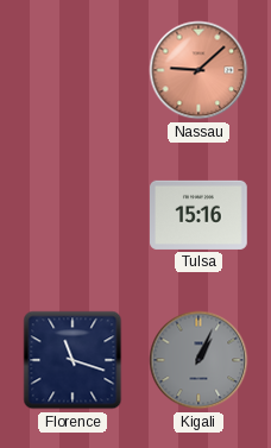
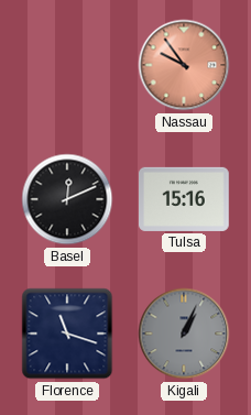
Nassau: 9:08 -> 9:54 (184, 65)
Basel: none -> 12:11 (67, 199)
